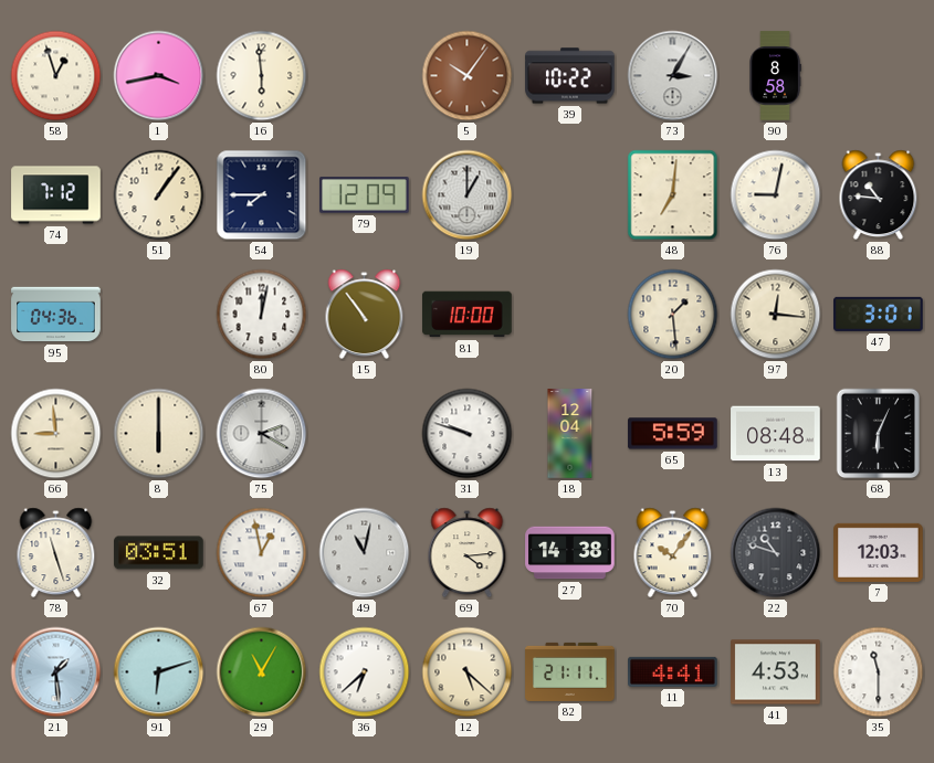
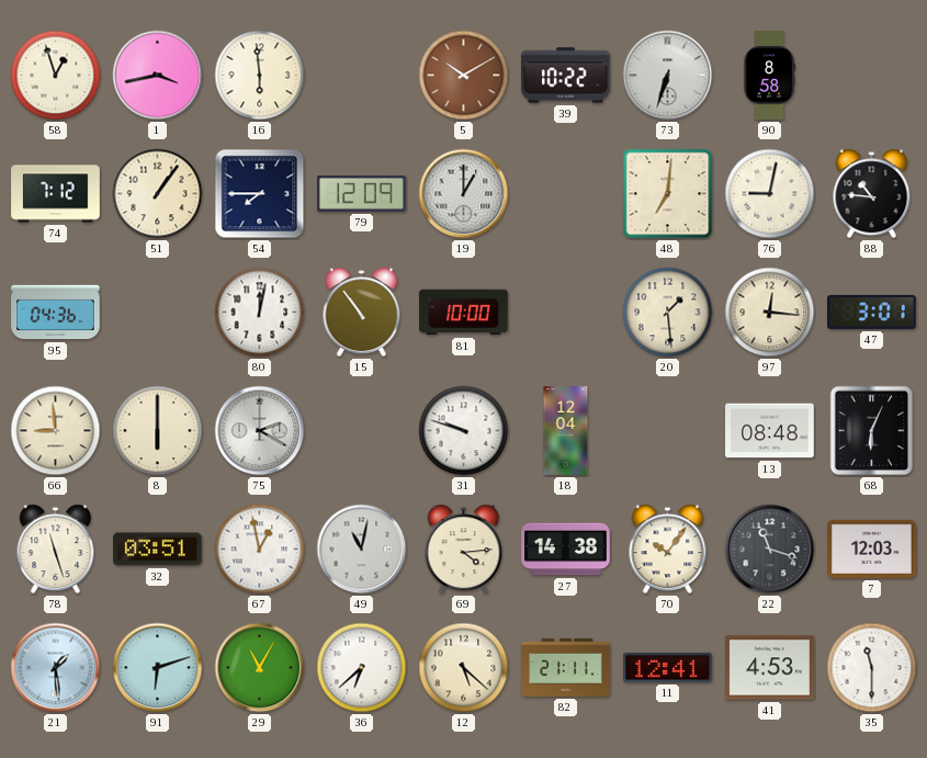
5: 10:06 -> 10:10 (464, 76)
73: 3:05 -> 6:33 (668, 76)
65: 5:59 -> none (673, 434)
22: 10:48 -> 11:18 (770, 550)
11: 4:41 -> 12:41 (668, 667)
